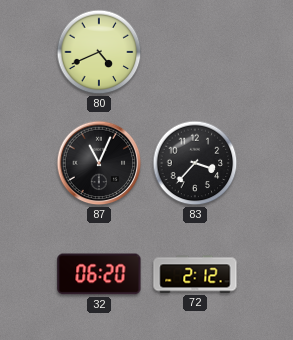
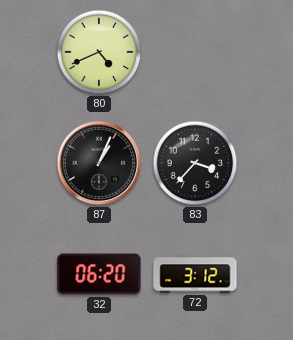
87: 11:04 -> 1:04 (99, 163)
72: 2:12 -> 3:12 (195, 274)
